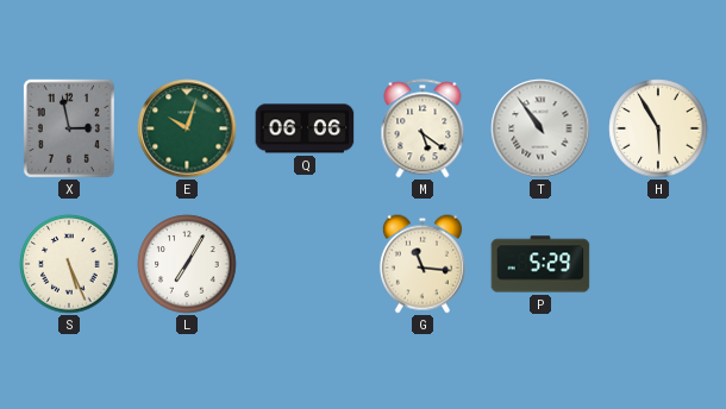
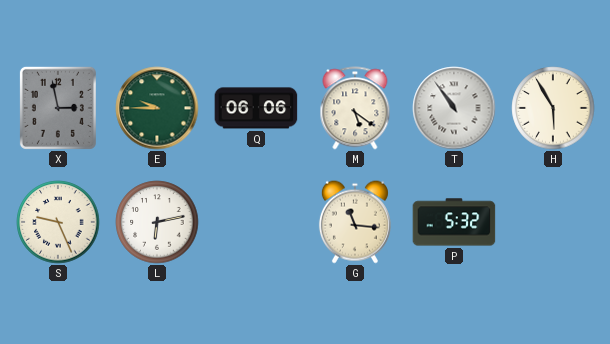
E: 10:03 -> 9:45 (157, 108)
S: 5:26 -> 9:26 (58, 222)
L: 7:05 -> 6:13 (157, 222)
P: 5:29 -> 5:32 (454, 222)
